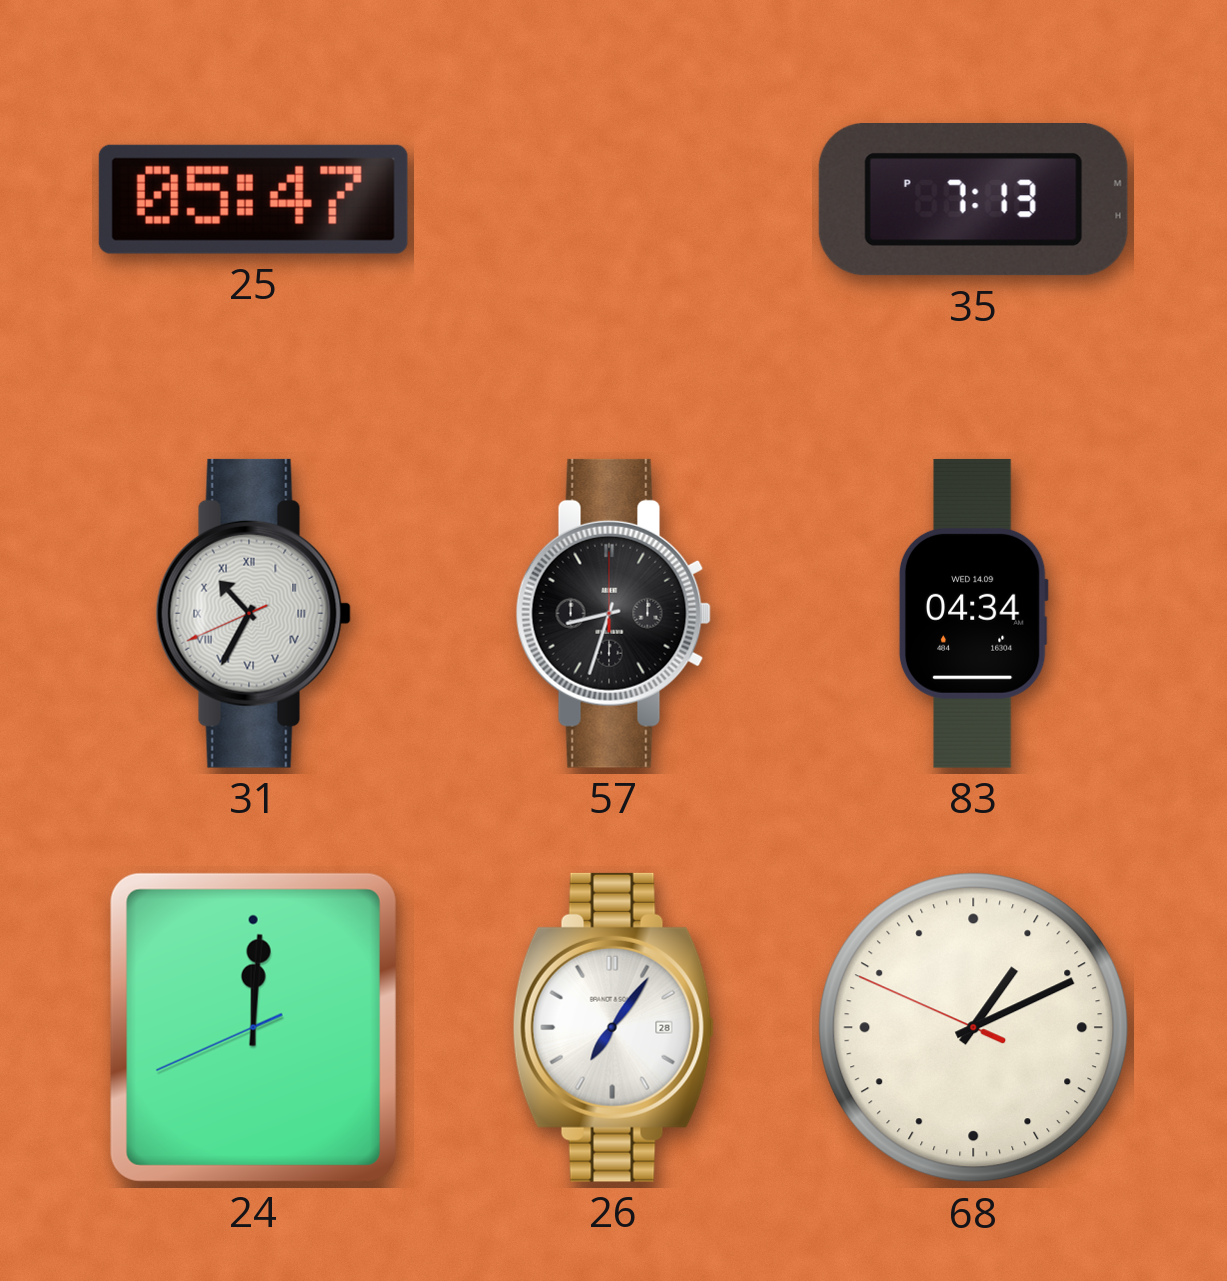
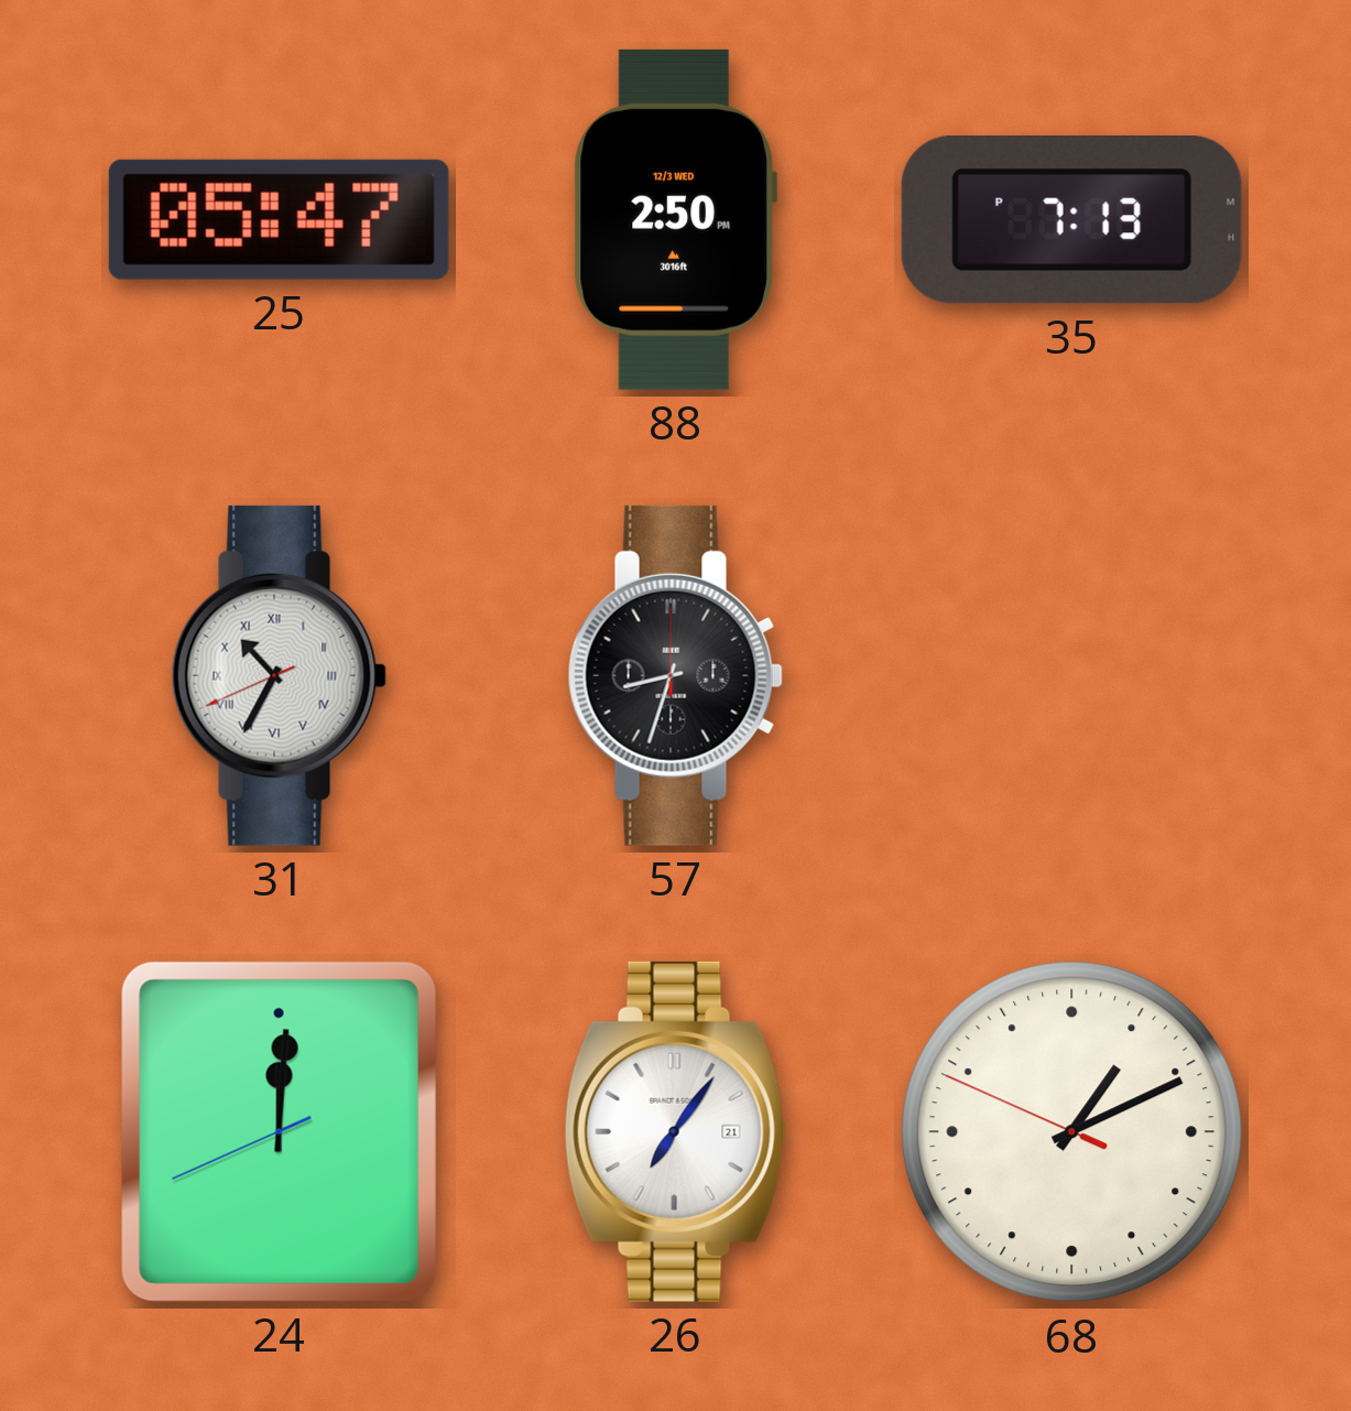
88: none -> 2:50 (675, 219)
83: 04:34 -> none (973, 613)
26 date: 28 -> 21 (675, 1131)
